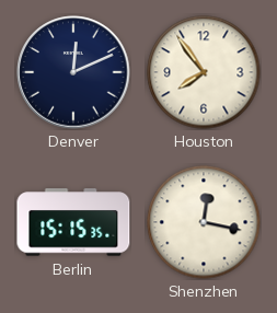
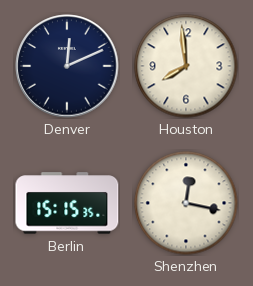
Houston: 7:54 -> 7:59 (186, 66)
